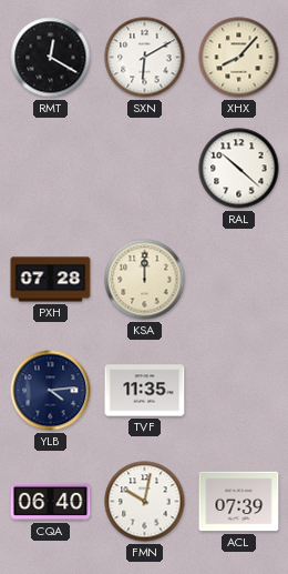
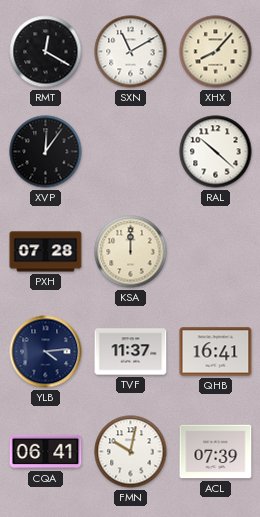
SXN: 6:10 -> 11:10 (131, 52)
XVP: none -> 12:06 (46, 152)
TVF: 11:35 -> 11:37 (131, 352)
QHB: none -> 16:41 (216, 352)
CQA: 06:40 -> 06:41 (46, 452)
